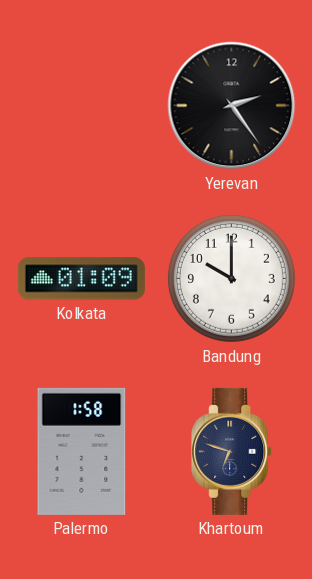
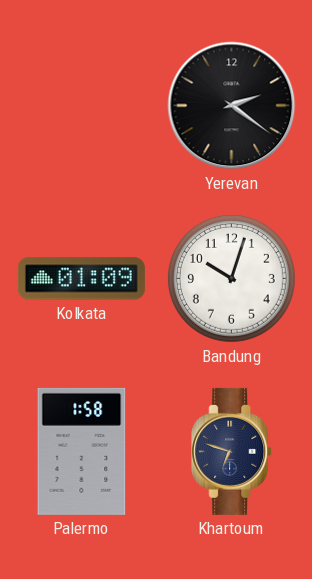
Yerevan: 2:24 -> 2:21 (232, 106)
Bandung: 10:00 -> 10:03 (231, 278)
